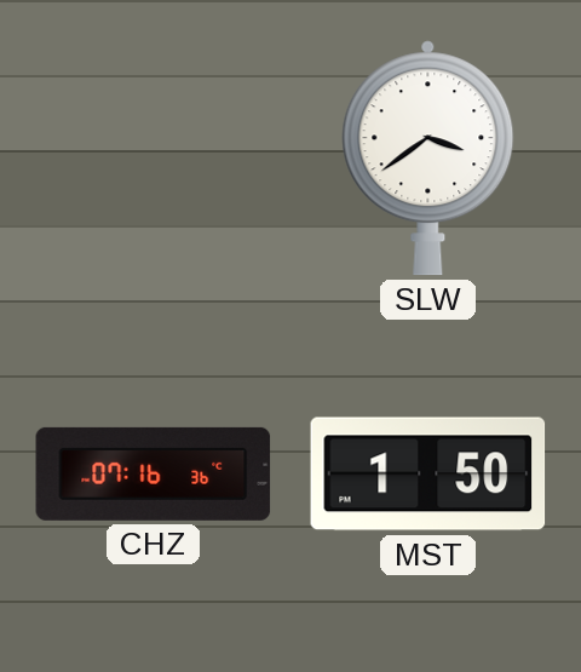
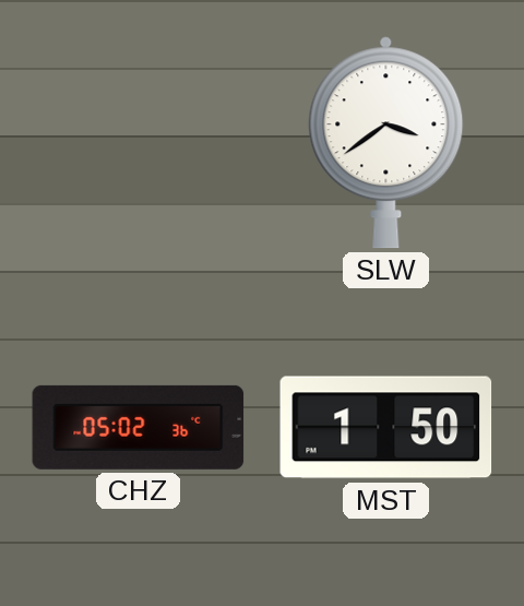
CHZ: 07:16 -> 05:02 (139, 427)
